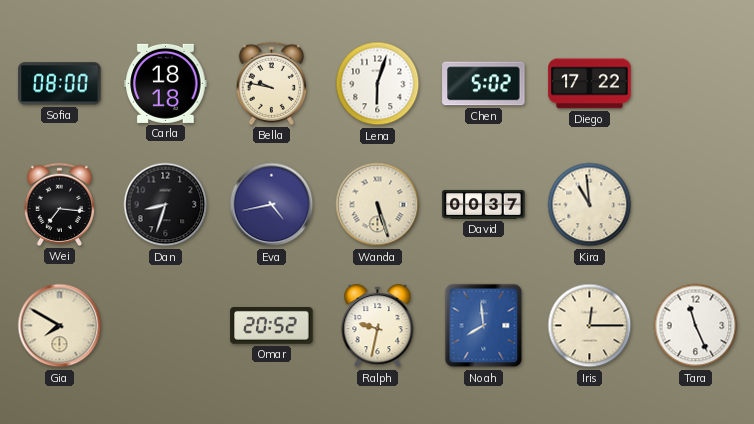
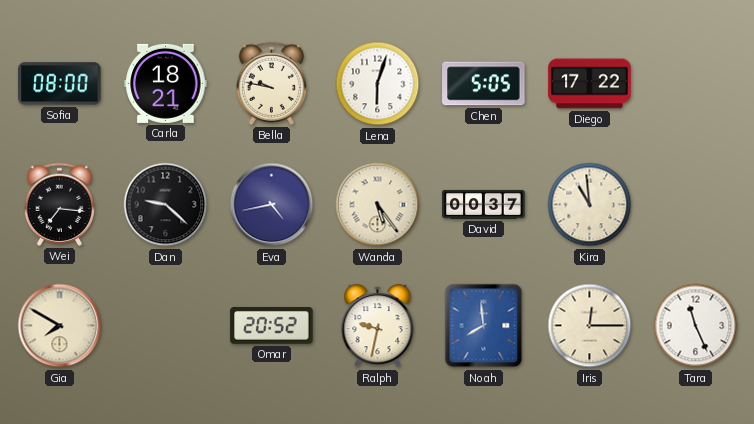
Carla: 18:18 -> 18:21 (166, 83)
Chen: 5:02 -> 5:05 (484, 84)
Dan: 8:33 -> 9:22 (166, 205)
Wanda: 5:27 -> 5:24 (378, 205)
